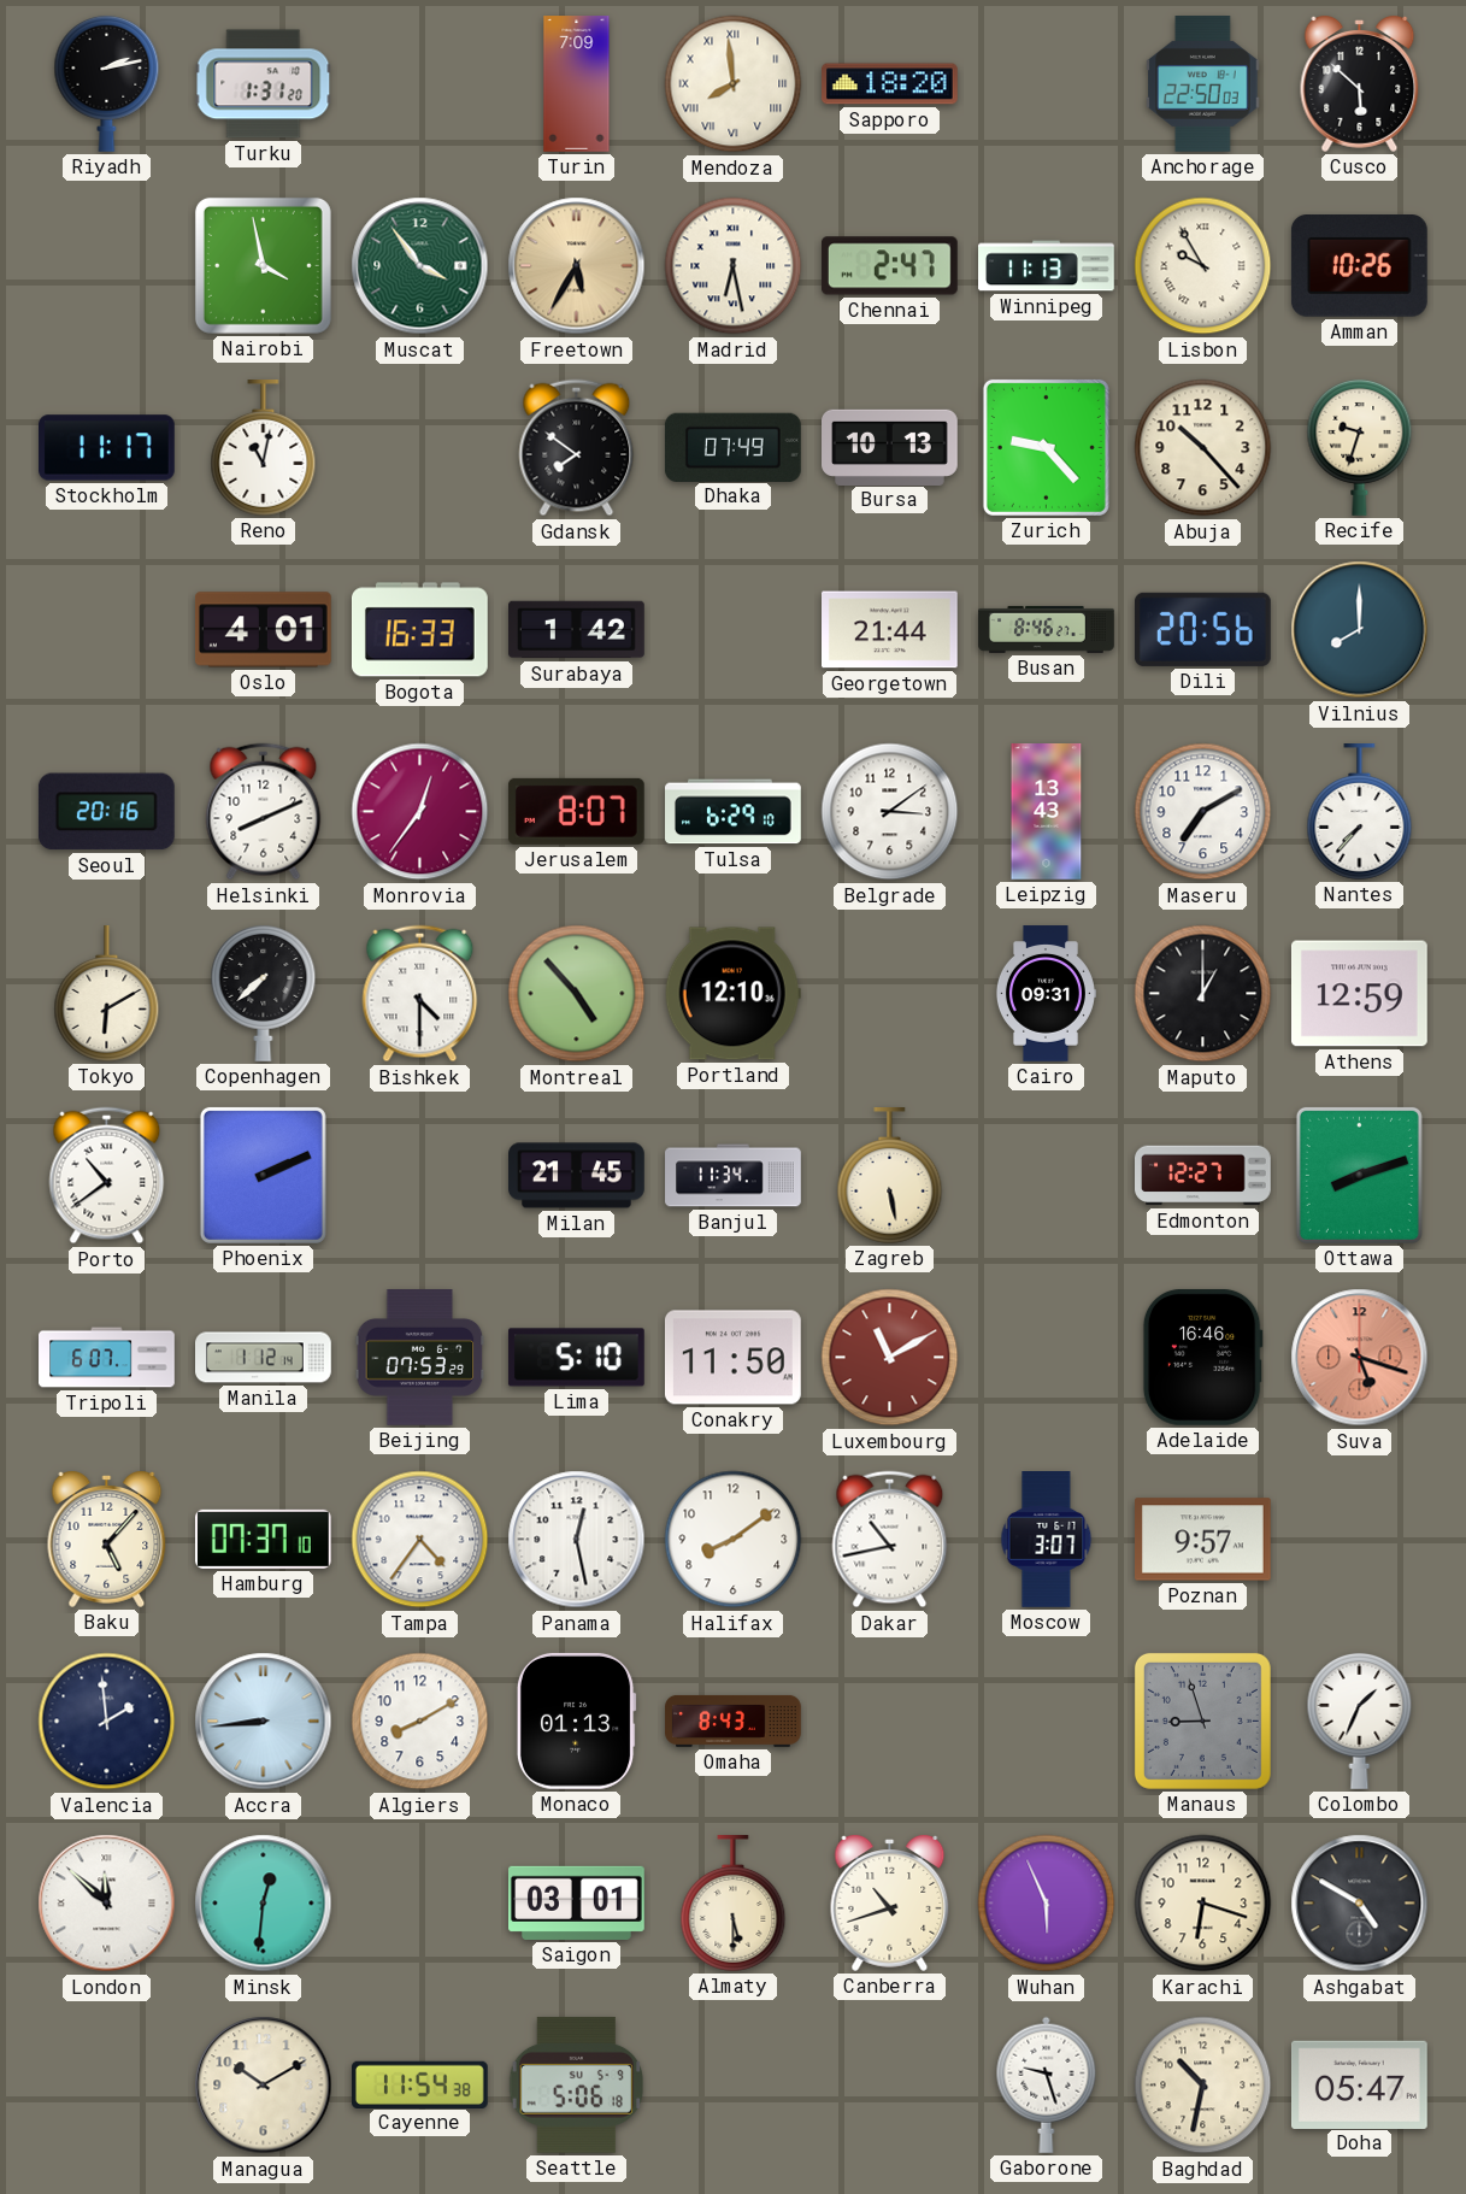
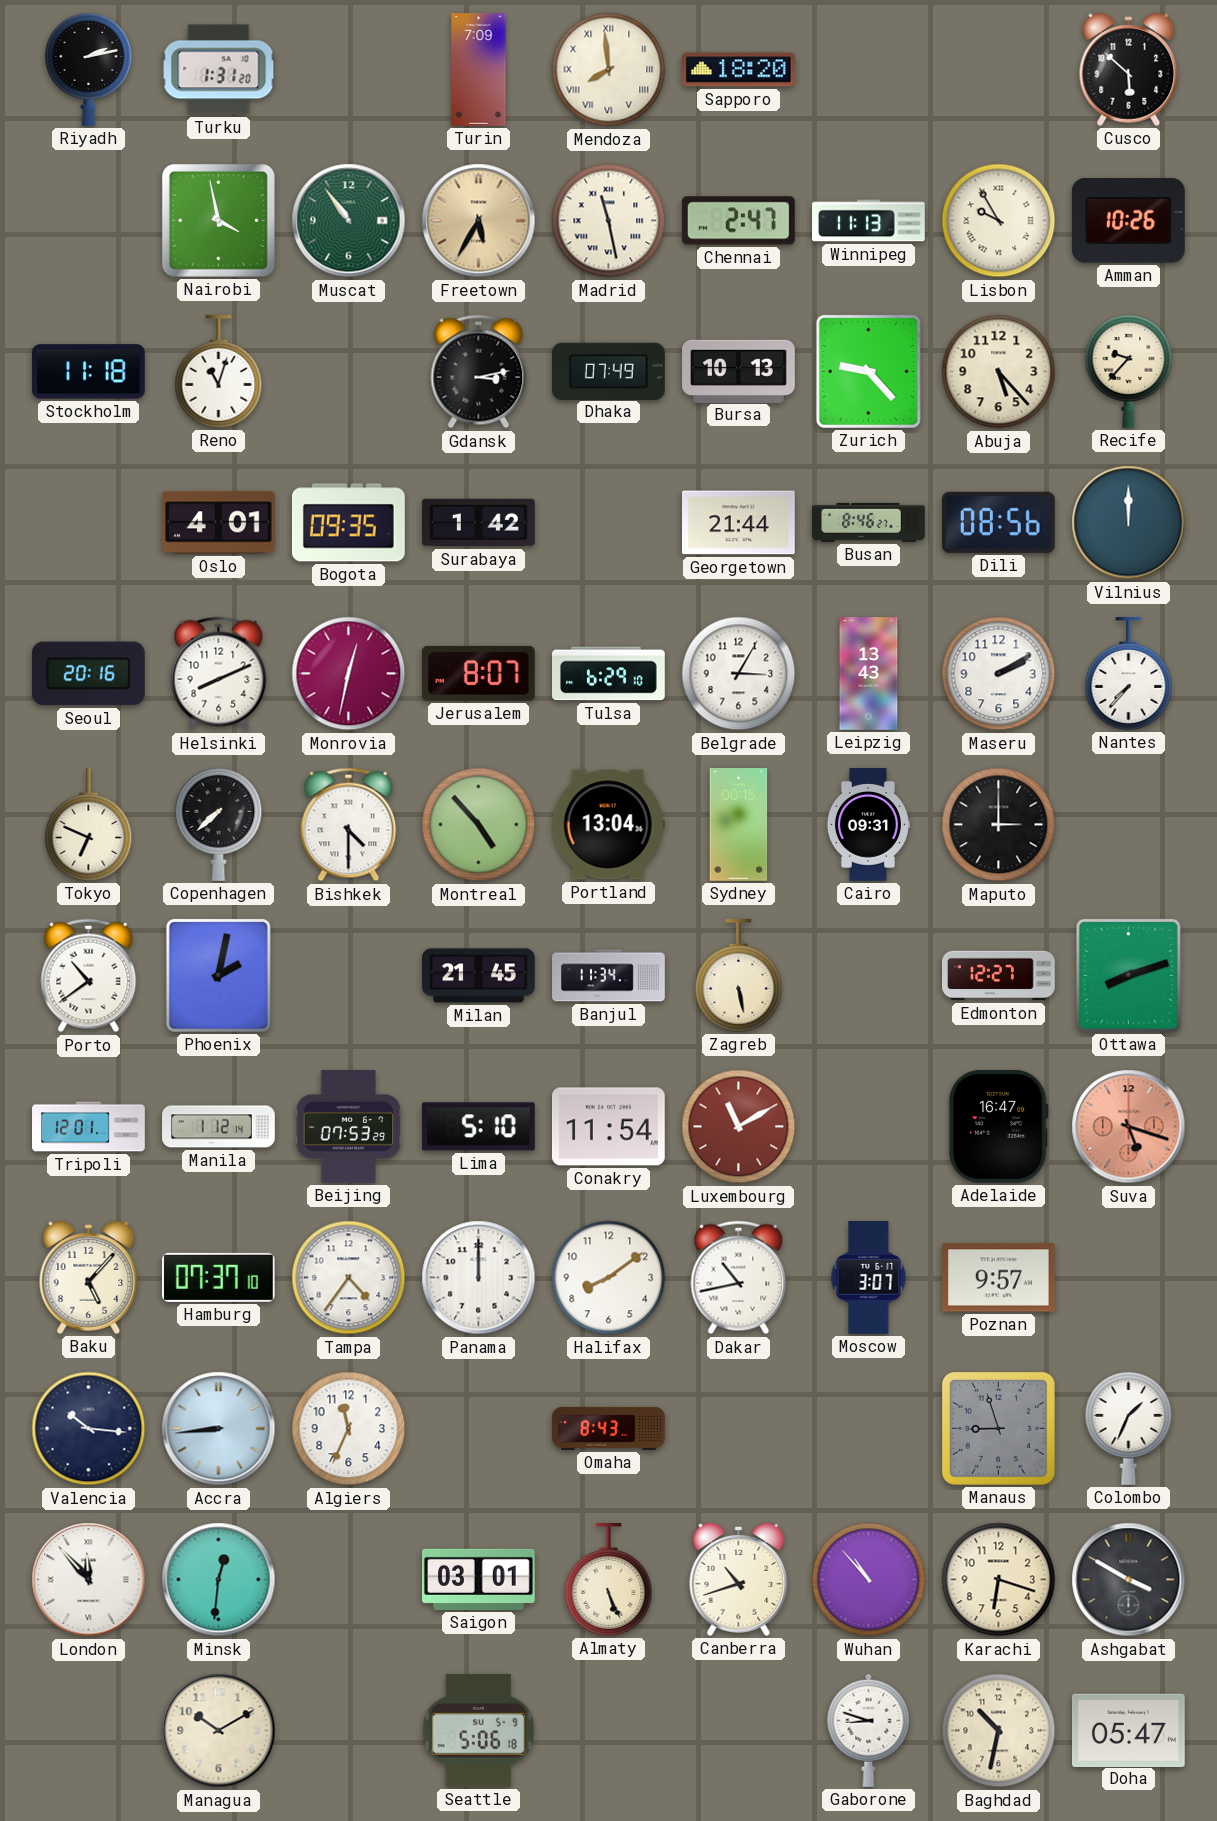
Anchorage: 22:50 -> none (1203, 84)
Muscat: 3:54 -> 10:54 (349, 221)
Madrid: 6:28 -> 11:28 (609, 221)
Stockholm: 11:17 -> 11:18 (89, 372)
Reno: 11:02 -> 11:03 (219, 372)
Gdansk: 7:51 -> 3:13 (479, 372)
Abuja: 10:23 -> 5:23 (999, 372)
Recife: 9:33 -> 9:37 (1129, 371)
Bogota: 16:33 -> 09:35 (348, 523)
Dili: 20:56 -> 08:56 (998, 522)
Vilnius: 8:00 -> 12:00 (1129, 523)
Monrovia: 12:36 -> 12:32 (349, 674)
Belgrade: 3:09 -> 3:05 (739, 674)
Maseru: 7:10 -> 2:10 (999, 674)
Tokyo: 6:10 -> 6:49 (89, 825)
Portland: 12:10 -> 13:04 (608, 825)
Sydney: none -> 00:15 (739, 825)
Maputo: 1:00 -> 3:00 (999, 825)
Athens: 12:59 -> none (1359, 994)
Phoenix: 2:11 -> 2:02 (218, 975)
Tripoli: 6:07 -> 12:01 (89, 1127)
Conakry: 11:50 -> 11:54 (608, 1127)
Adelaide: 16:46 -> 16:47 (998, 1126)
Panama: 12:28 -> 12:00 (479, 1278)
Valencia: 1:59 -> 10:16 (89, 1429)
Algiers: 8:10 -> 11:34 (349, 1429)
Monaco: 01:13 -> none (576, 1721)
London: 11:52 -> 11:53 (89, 1580)
Almaty: 5:30 -> 5:26 (609, 1580)
Wuhan: 5:56 -> 10:53 (869, 1580)
Ashgabat: 4:50 -> 3:50 (1129, 1580)
Cayenne: 11:54 -> none (420, 2084)
Gaborone: 9:27 -> 8:48 (869, 1730)
